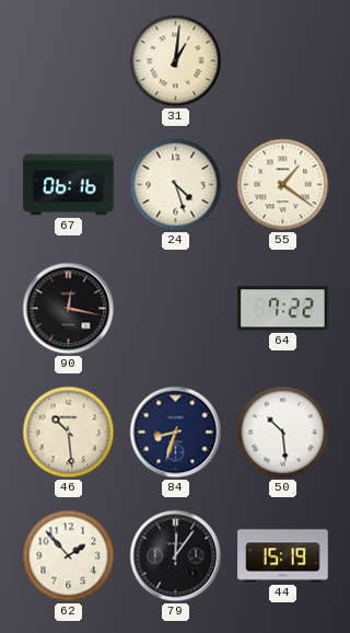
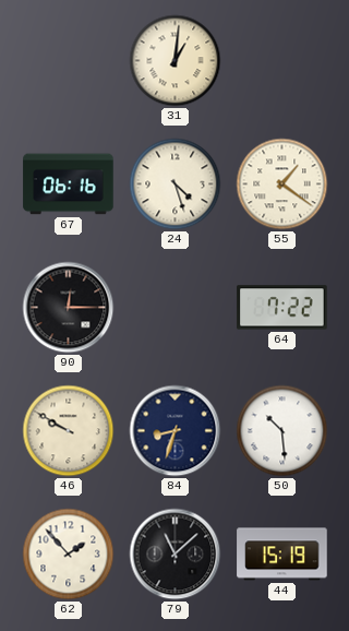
90: 12:17 -> 12:15 (69, 308)
46: 10:29 -> 9:50 (69, 431)
79: 12:06 -> 11:08 (176, 555)
